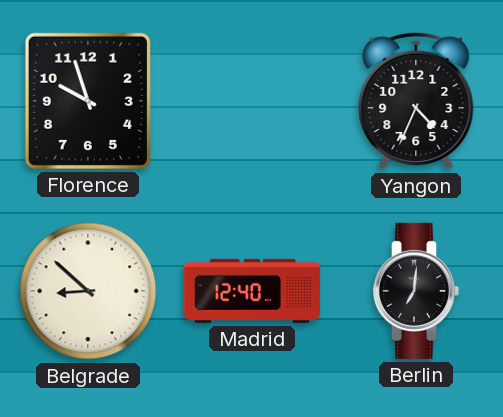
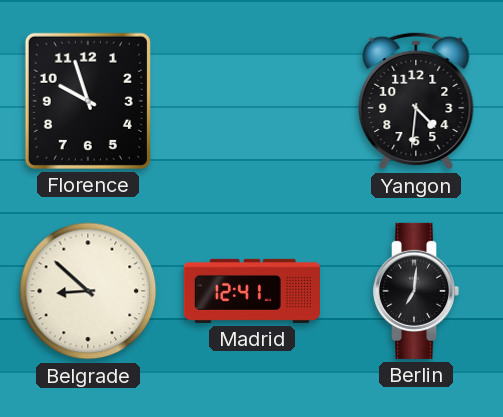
Yangon: 4:34 -> 4:31 (416, 101)
Madrid: 12:40 -> 12:41 (252, 291)
